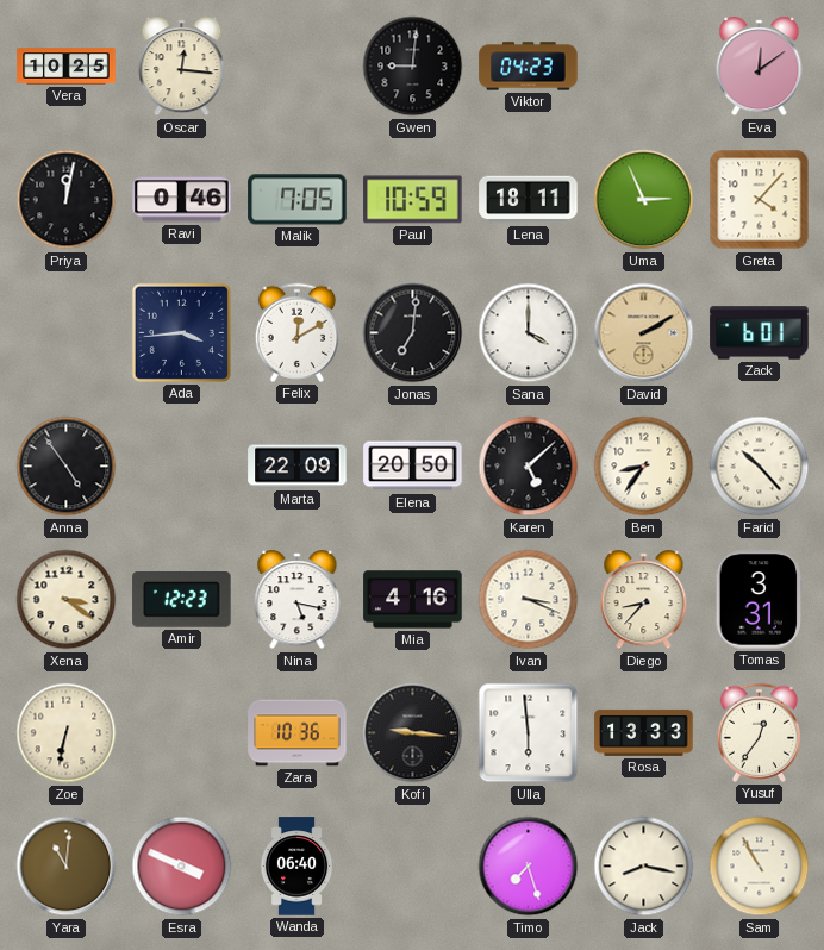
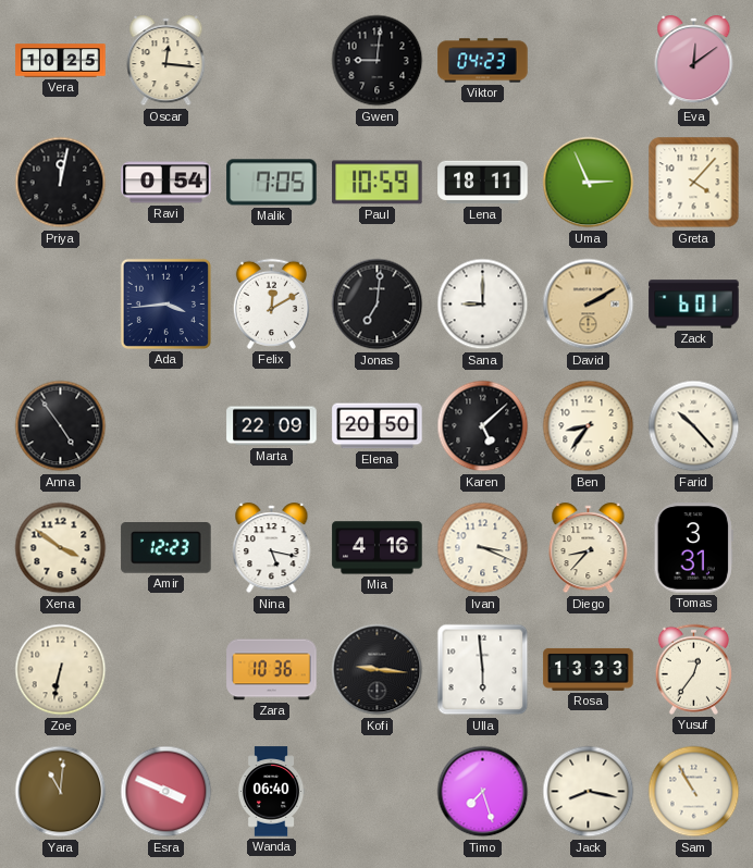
Ravi: 0:46 -> 0:54 (166, 183)
Sana: 4:00 -> 9:00 (483, 305)
Xena: 3:21 -> 3:51 (61, 548)
